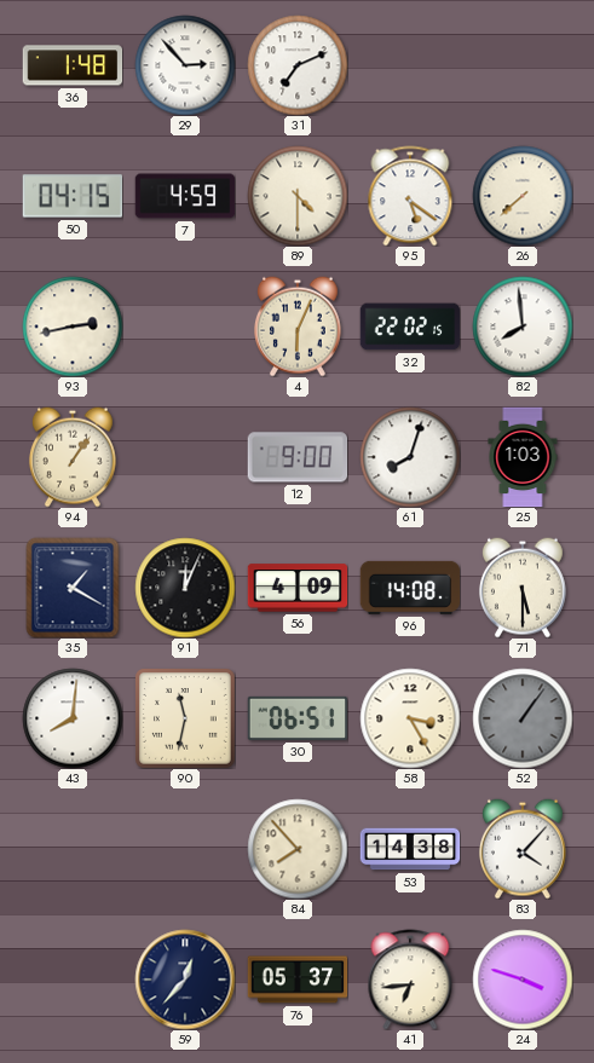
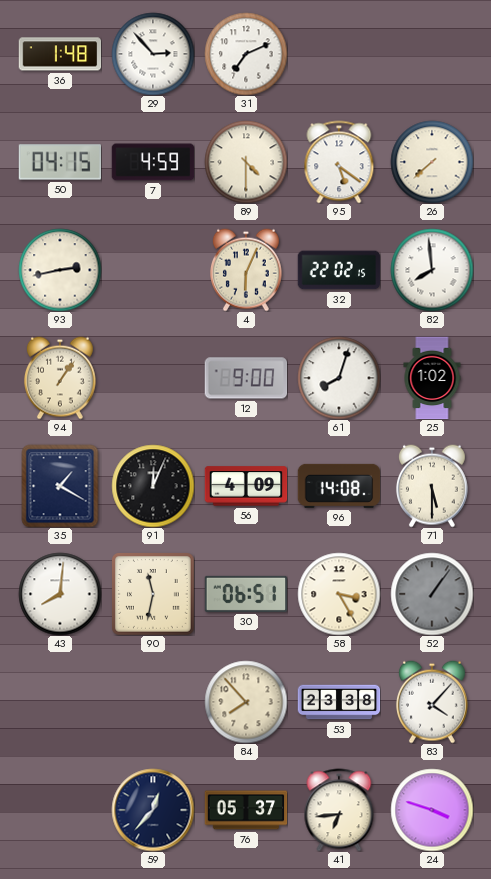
25: 1:03 -> 1:02 (432, 378)
53: 14:38 -> 23:38 (339, 702)
